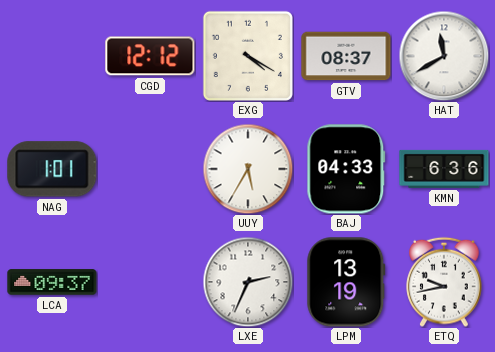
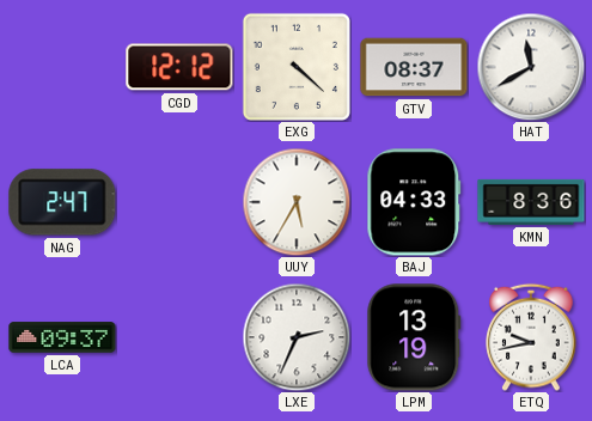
EXG: 4:20 -> 4:22 (297, 67)
NAG: 1:01 -> 2:47 (62, 202)
KMN: 6:36 -> 8:36 (531, 202)
